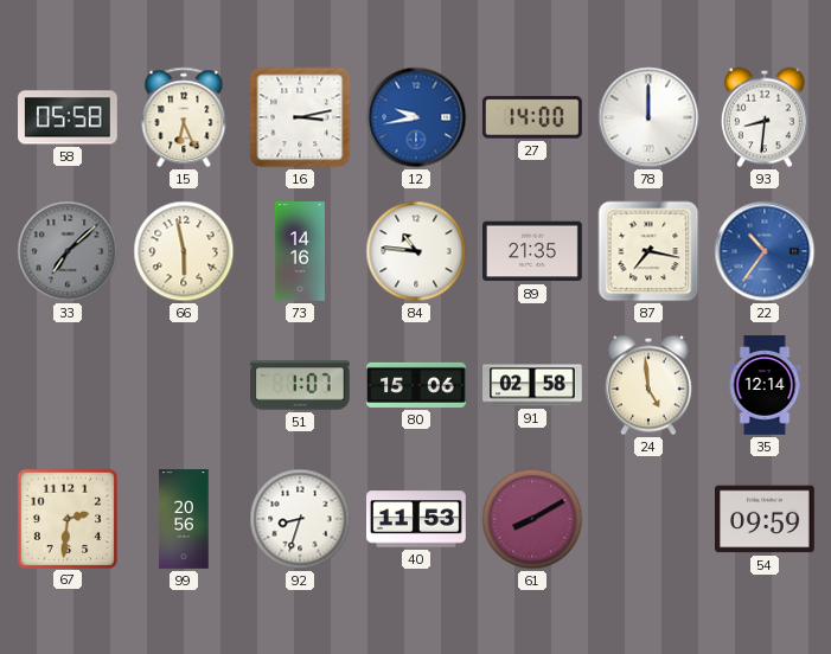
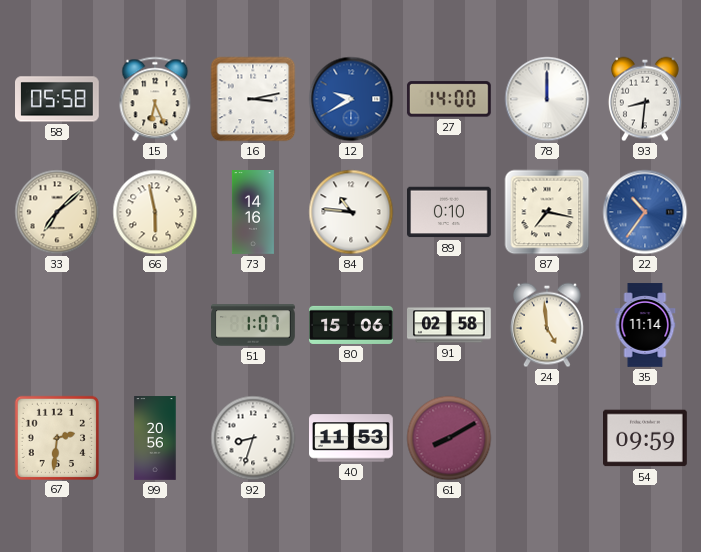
12: 9:43 -> 9:40 (351, 99)
33 dial: grey -> cream (57, 212)
89: 21:35 -> 0:10 (450, 212)
35: 12:14 -> 11:14 (645, 325)
